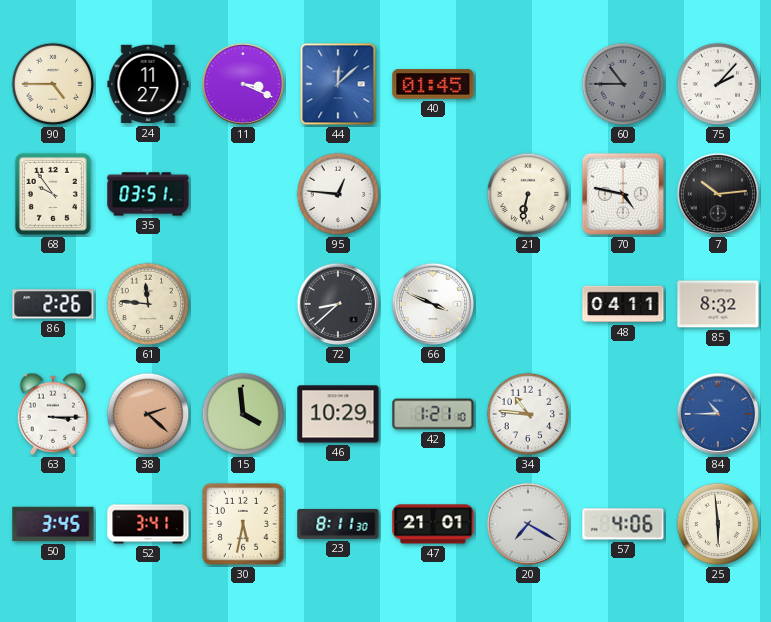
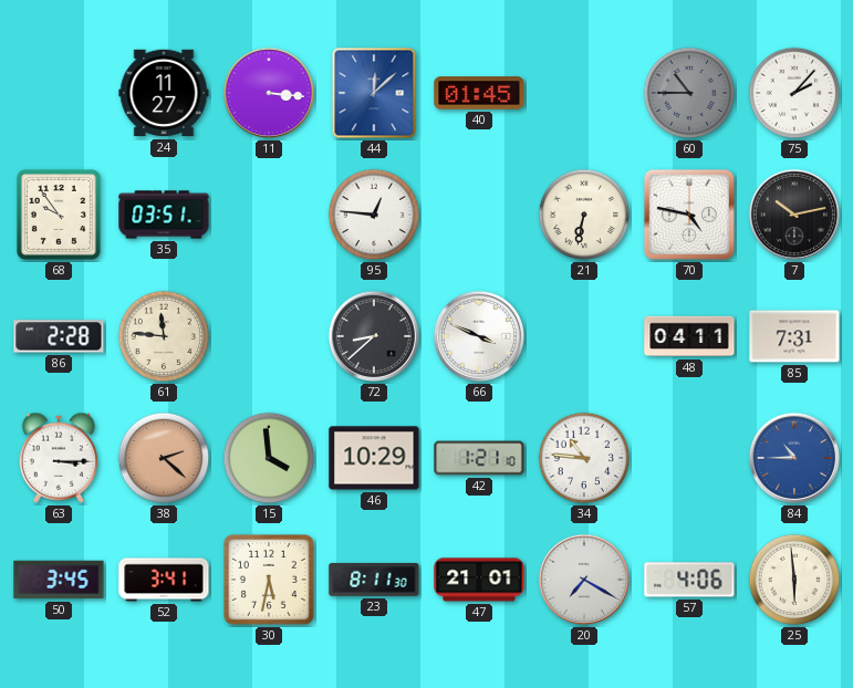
90: 4:45 -> none (53, 84)
11: 3:19 -> 3:16 (269, 93)
7: 10:14 -> 10:13 (794, 215)
86: 2:26 -> 2:28 (59, 336)
85: 8:32 -> 7:31 (794, 336)
